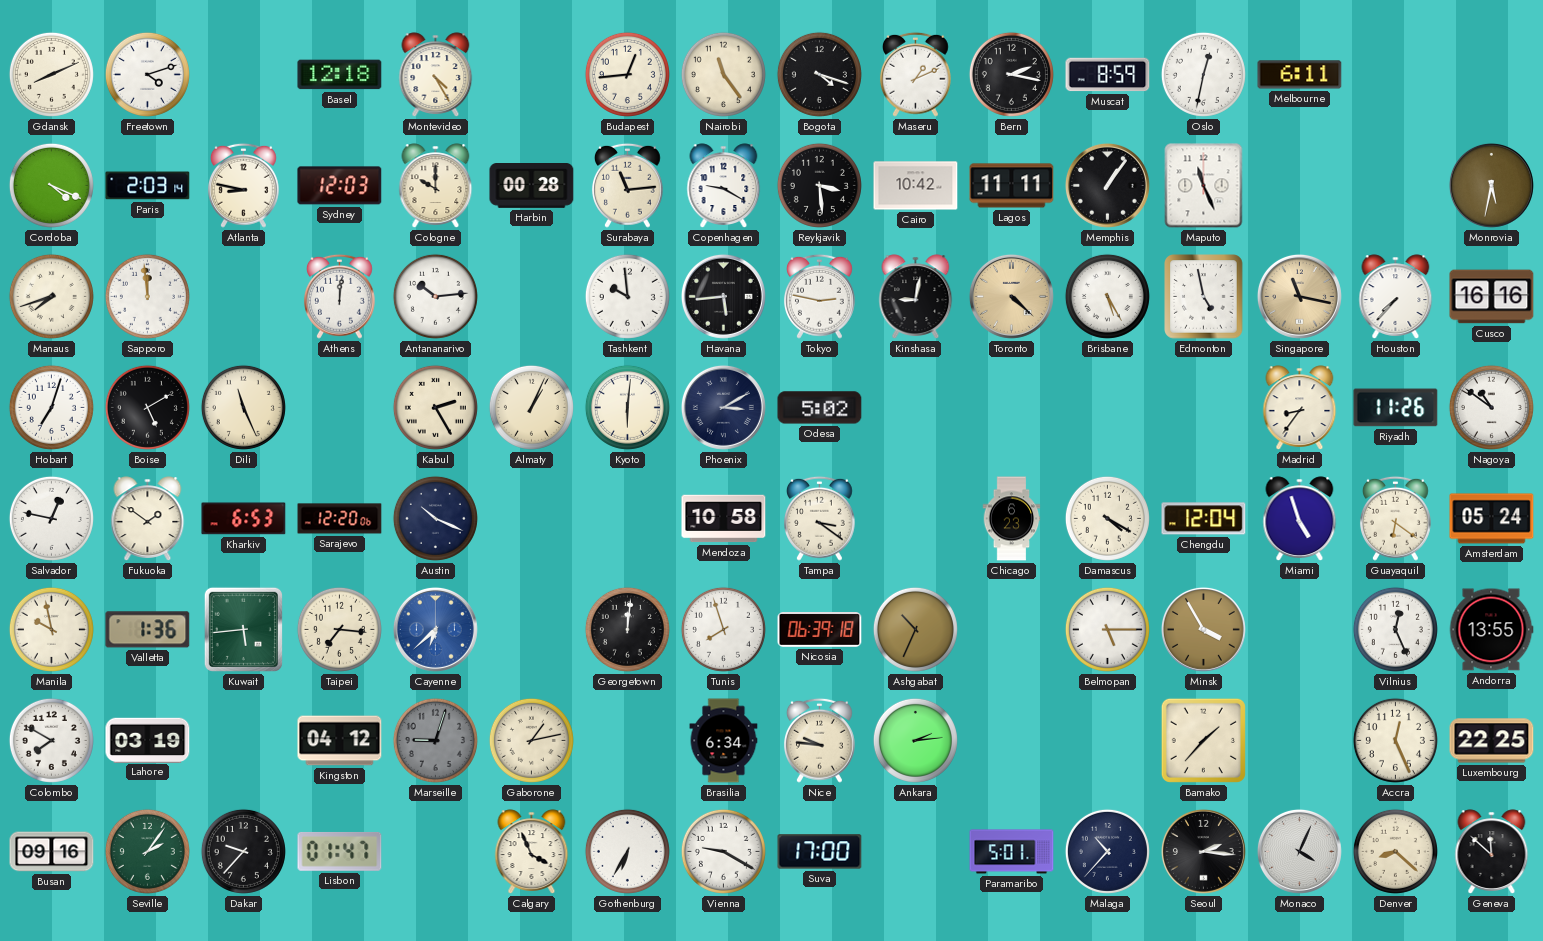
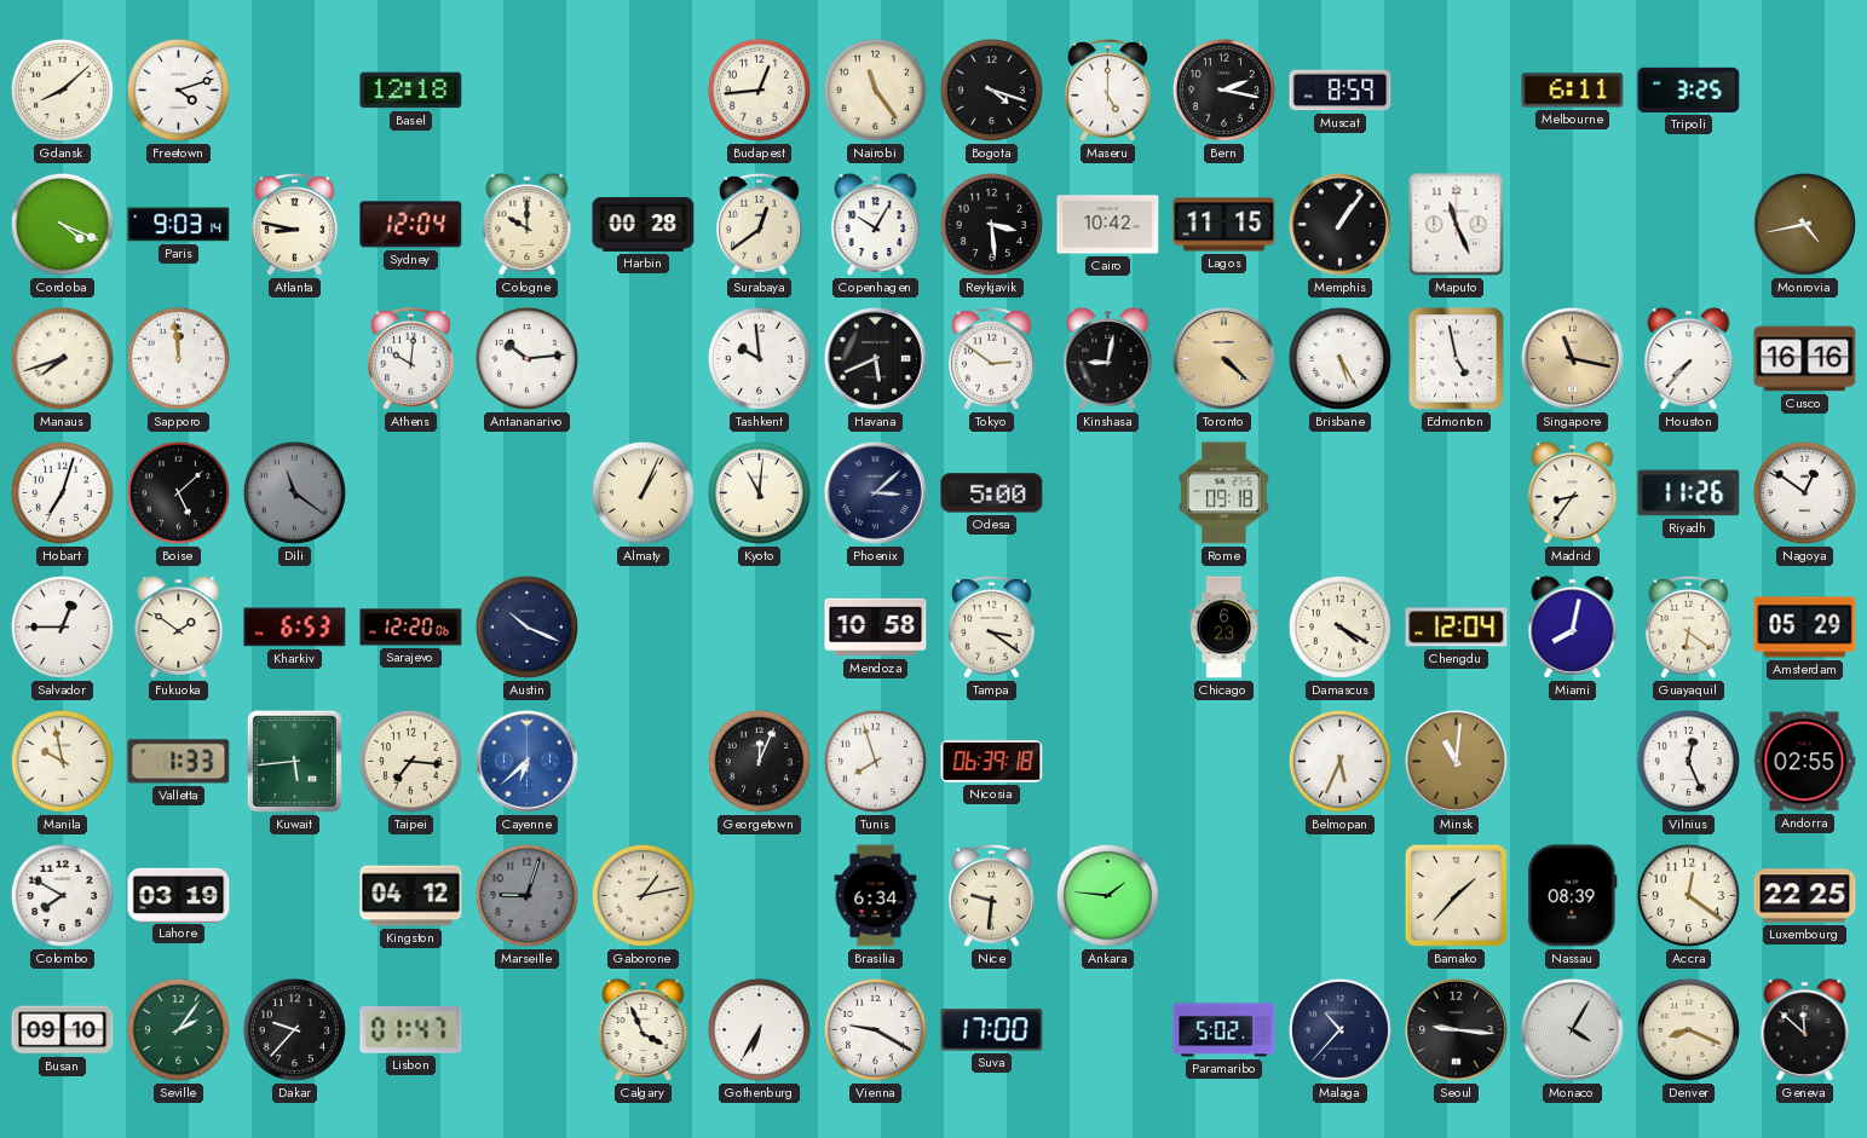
Gdansk: 8:11 -> 8:08 (62, 89)
Montevideo: 4:25 -> none (436, 75)
Maseru: 1:11 -> 5:00 (1108, 89)
Oslo: 12:32 -> none (1203, 74)
Tripoli: none -> 3:25 (1689, 89)
Paris: 2:03 -> 9:03 (179, 225)
Sydney: 12:03 -> 12:04 (411, 225)
Surabaya: 11:14 -> 12:39 (760, 224)
Copenhagen: 9:20 -> 10:05 (876, 225)
Lagos: 11:11 -> 11:15 (1225, 225)
Monrovia: 5:32 -> 4:43 (1804, 224)
Athens: 12:01 -> 10:01 (411, 358)
Havana: 5:44 -> 5:41 (875, 358)
Tokyo: 2:47 -> 2:51 (992, 358)
Boise: 5:10 -> 5:08 (178, 492)
Dili: 11:26 -> 11:21 (294, 492)
Dili dial: cream -> grey (294, 492)
Kabul: 2:25 -> none (435, 407)
Kyoto: 6:01 -> 11:01 (759, 492)
Phoenix: 3:10 -> 3:08 (875, 492)
Odesa: 5:02 -> 5:00 (992, 493)
Rome: none -> 09:18 (1225, 493)
Nagoya: 10:51 -> 12:51 (1804, 492)
Salvador: 12:47 -> 12:45 (62, 626)
Miami: 4:57 -> 8:02 (1573, 628)
Amsterdam: 05:24 -> 05:29 (1805, 628)
Valletta: 1:36 -> 1:33 (179, 762)
Georgetown: 12:01 -> 12:04 (759, 761)
Ashgabat: 10:34 -> none (915, 629)
Belmopan: 5:15 -> 5:34 (1339, 761)
Minsk: 3:55 -> 11:01 (1456, 761)
Andorra: 13:55 -> 02:55 (1804, 762)
Nice: 9:46 -> 9:31 (992, 895)
Ankara: 2:14 -> 1:46 (1107, 895)
Nassau: none -> 08:39 (1573, 896)
Accra: 12:26 -> 12:21 (1688, 895)
Busan: 09:16 -> 09:10 (63, 1030)
Paramaribo: 5:01 -> 5:02 (1225, 1030)
Seoul: 2:16 -> 9:16 (1456, 1029)
Monaco: 4:04 -> 4:05 (1572, 1029)
Denver: 8:22 -> 8:19 (1688, 1029)
